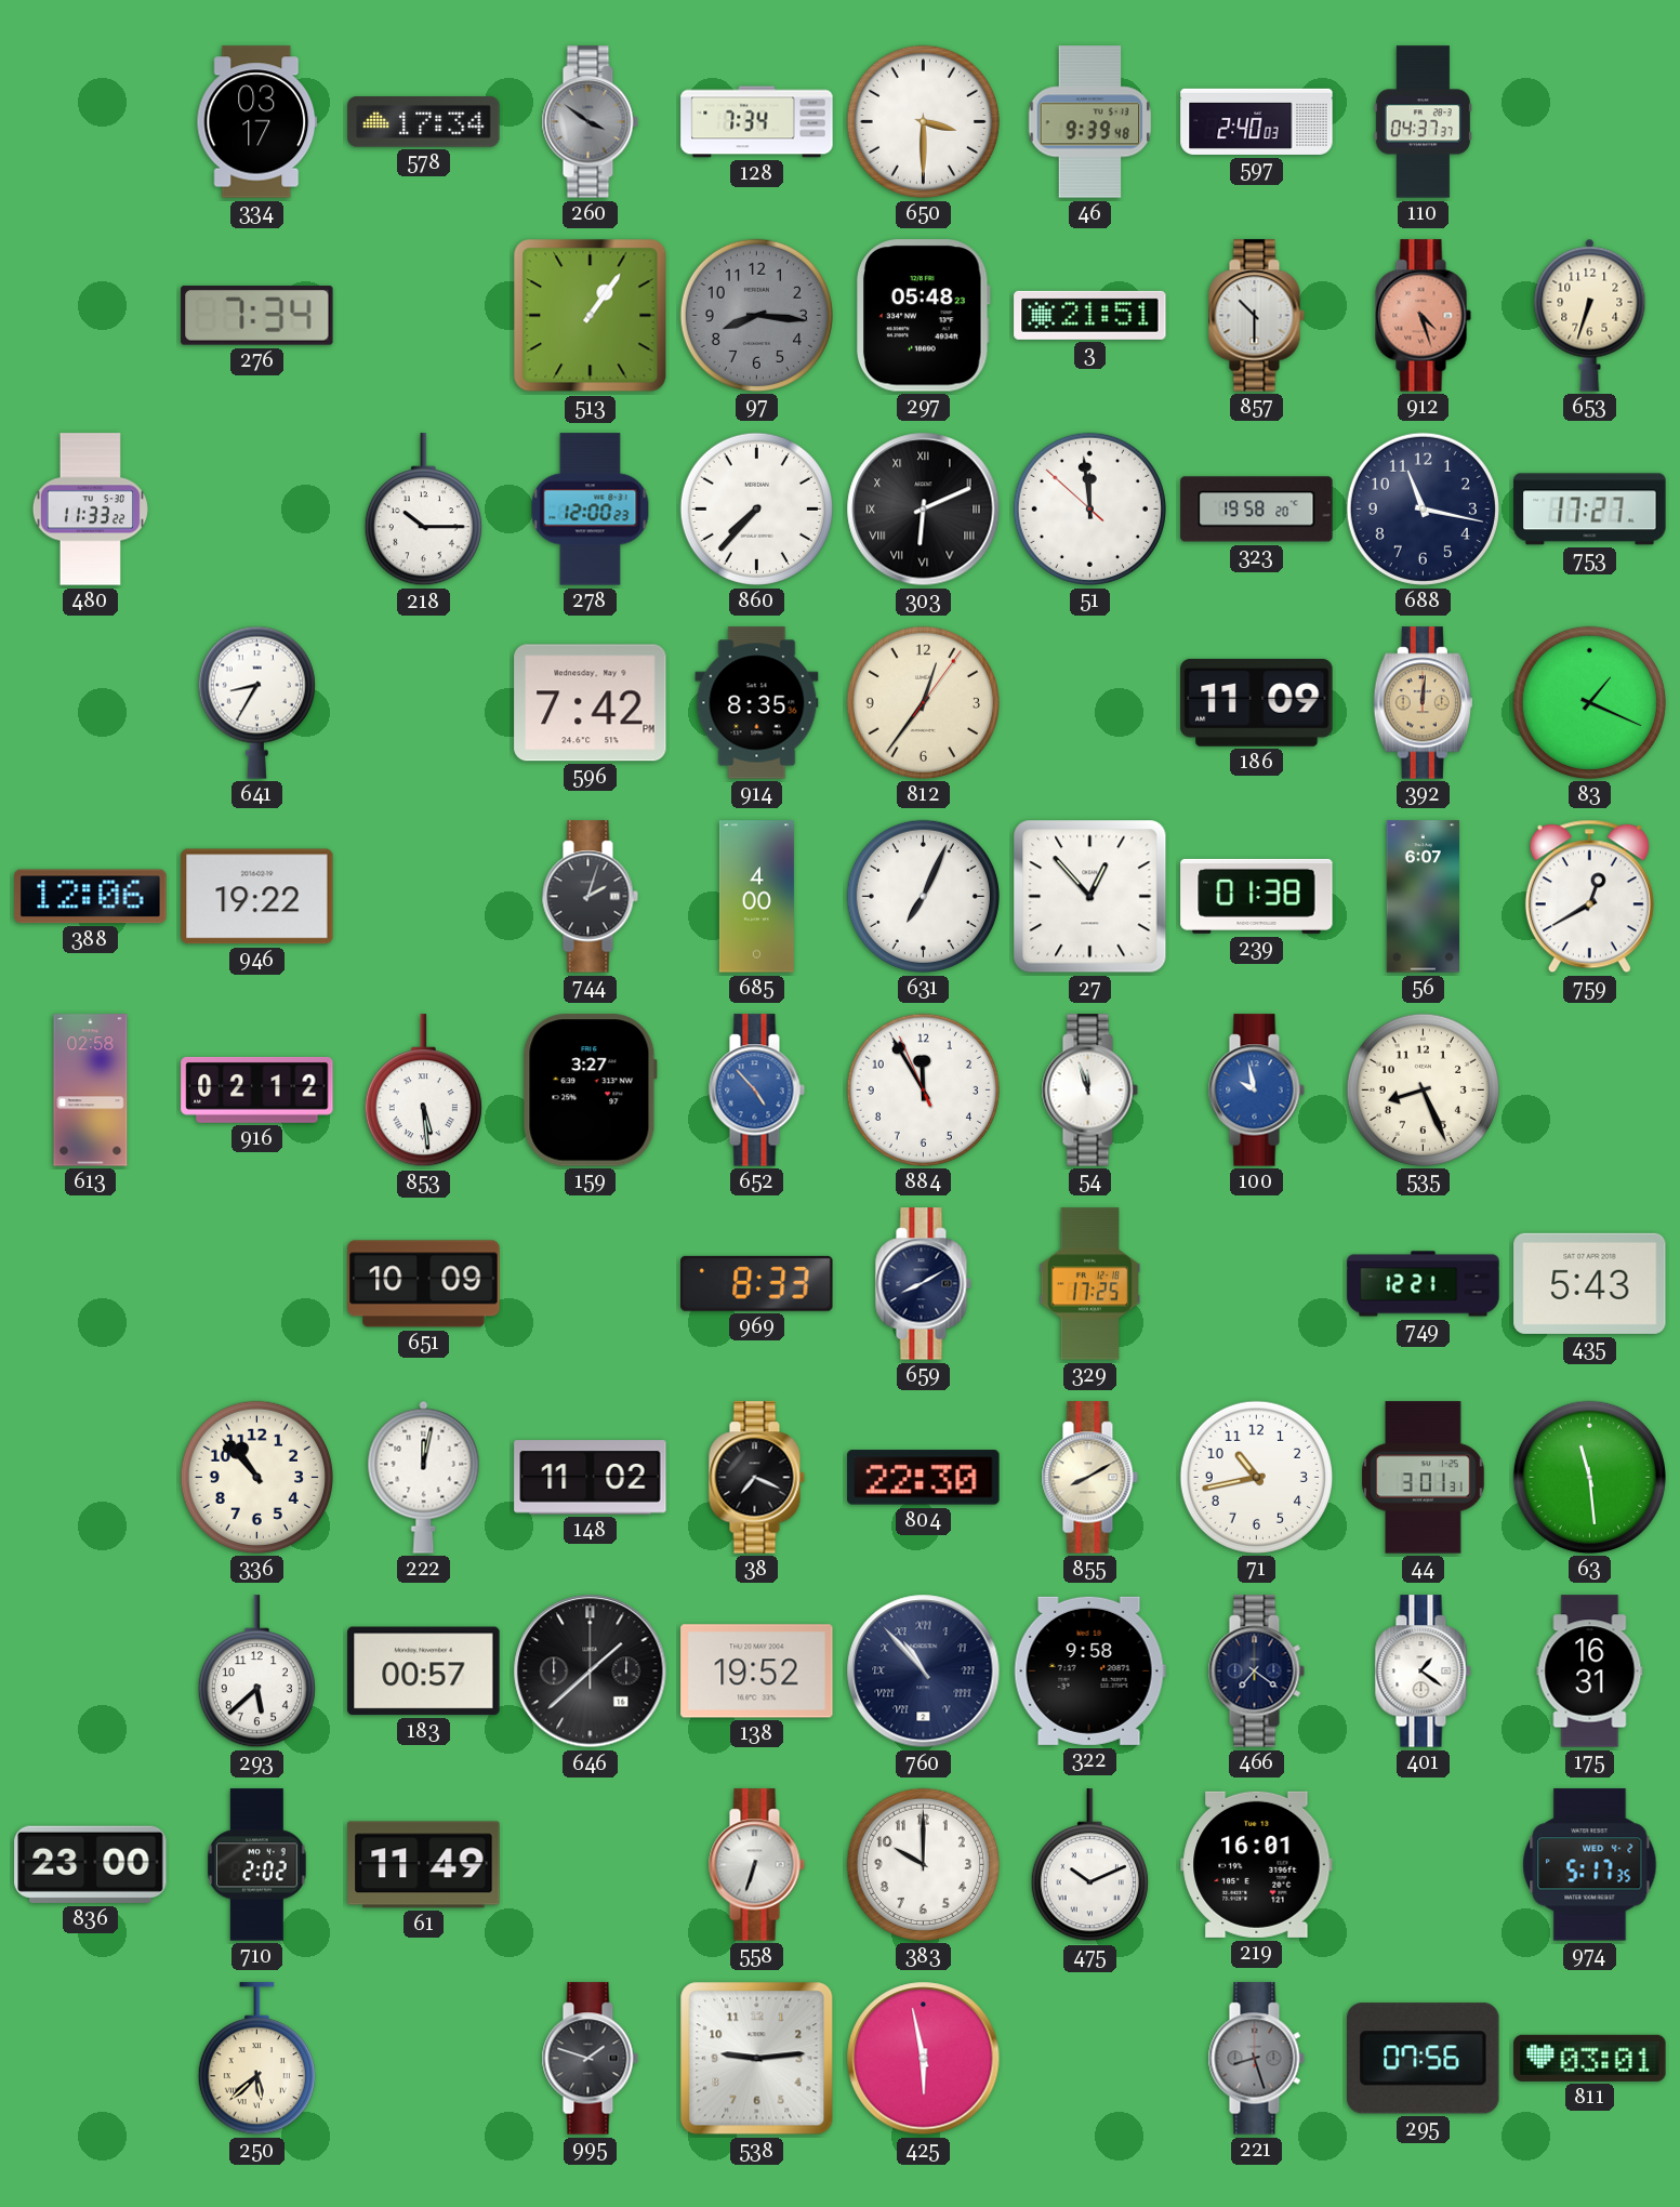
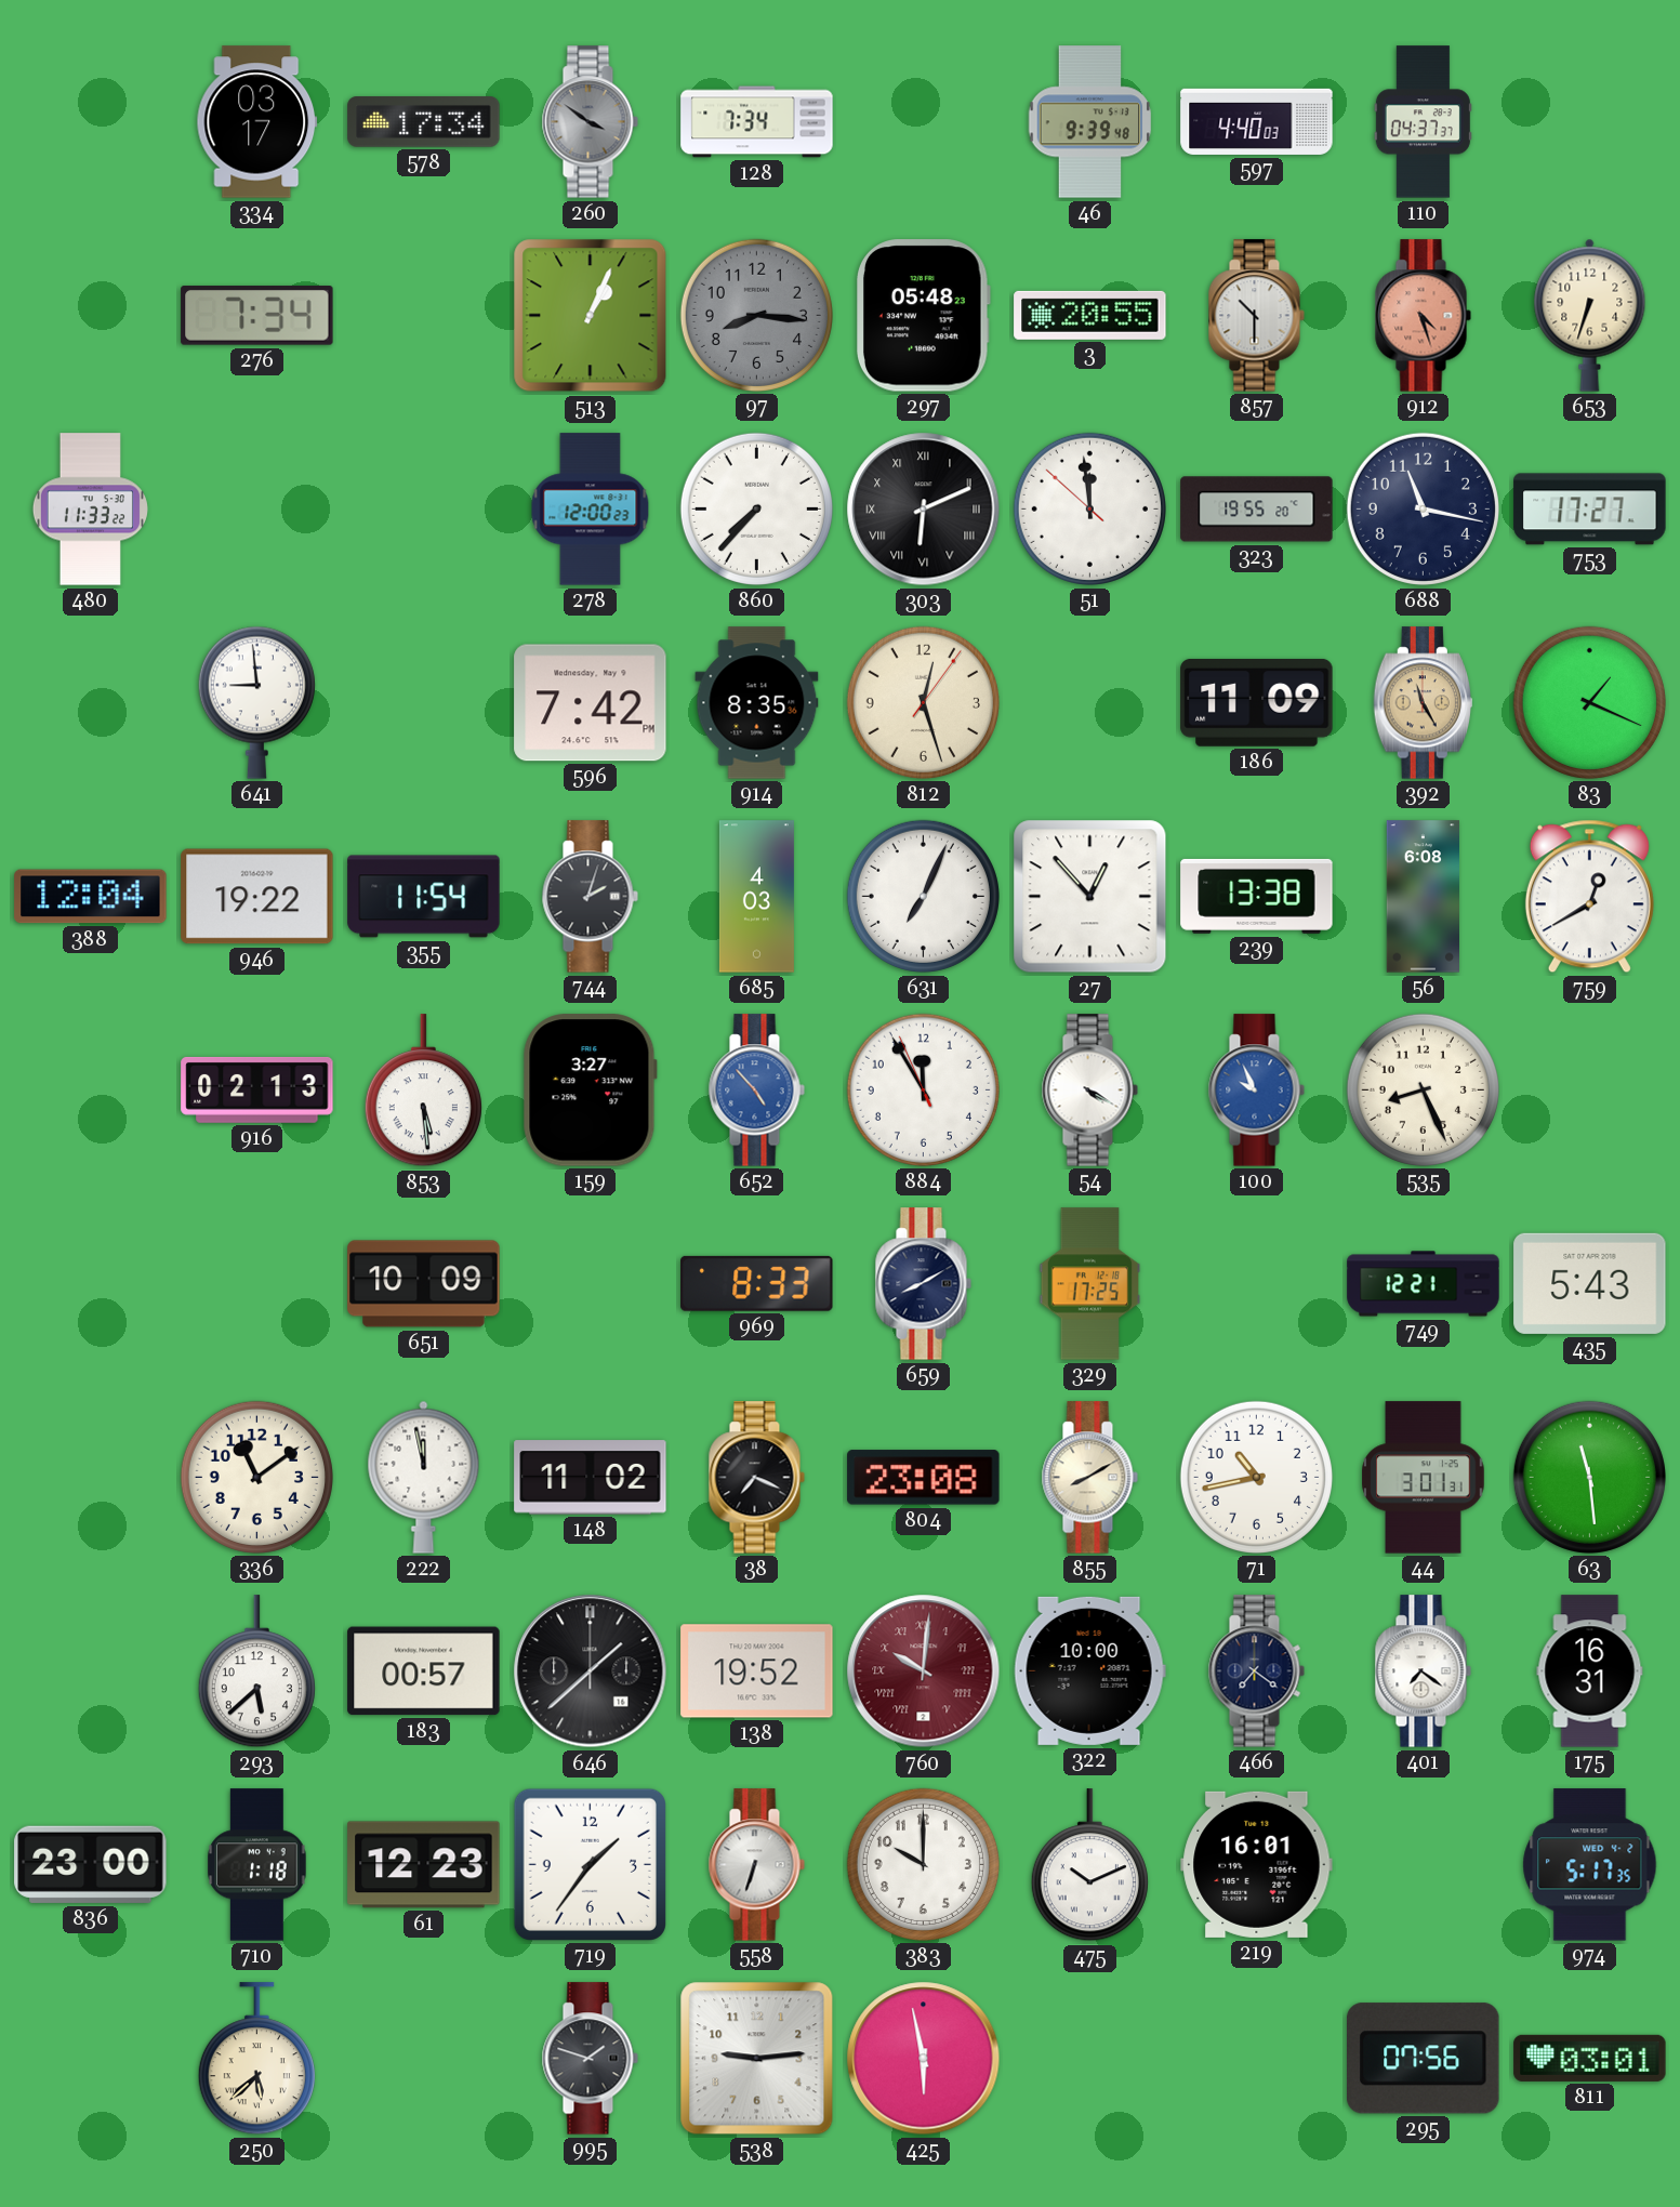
650: 3:30 -> none (923, 121)
597: 2:40 -> 4:40 (1257, 121)
513: 1:06 -> 1:04 (591, 316)
3: 21:51 -> 20:55 (1090, 315)
218: 10:15 -> none (423, 510)
323: 19:58 -> 19:55 (1257, 510)
641: 8:35 -> 8:59 (256, 702)
812: 12:36 -> 12:27 (923, 702)
392: 12:01 -> 11:25 (1423, 703)
388: 12:06 -> 12:04 (91, 897)
355: none -> 11:54 (424, 897)
685: 4:00 -> 4:03 (756, 897)
239: 01:38 -> 13:38 (1257, 896)
56: 6:07 -> 6:08 (1423, 897)
613: 02:58 -> none (91, 1091)
916: 02:12 -> 02:13 (257, 1089)
54: 11:57 -> 4:20 (1089, 1091)
100: 9:58 -> 9:56 (1256, 1091)
336: 10:53 -> 11:09 (256, 1477)
222: 12:02 -> 11:58 (424, 1477)
804: 22:30 -> 23:08 (924, 1478)
760: 10:53 -> 10:01 (924, 1671)
760 dial: navy -> burgundy (924, 1671)
322: 9:58 -> 10:00 (1089, 1670)
401: 1:21 -> 7:21 (1423, 1671)
710: 2:02 -> 1:18 (257, 1865)
61: 11:49 -> 12:23 (424, 1865)
719: none -> 1:36 (590, 1864)
221: 8:27 -> none (1256, 2059)
